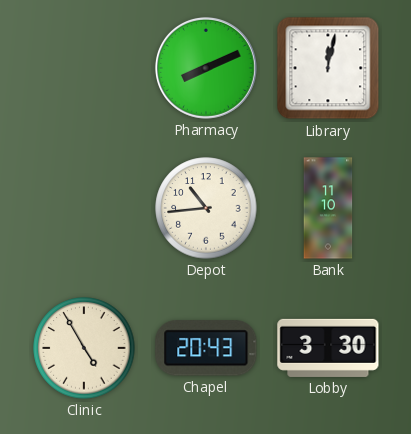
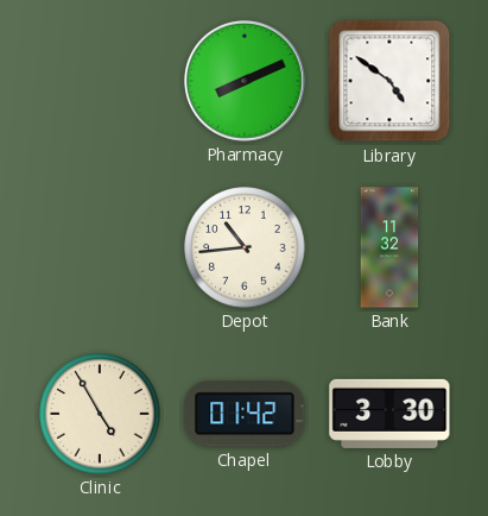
Library: 12:02 -> 4:51 (389, 81)
Bank: 11:10 -> 11:32 (389, 247)
Chapel: 20:43 -> 01:42 (245, 414)
